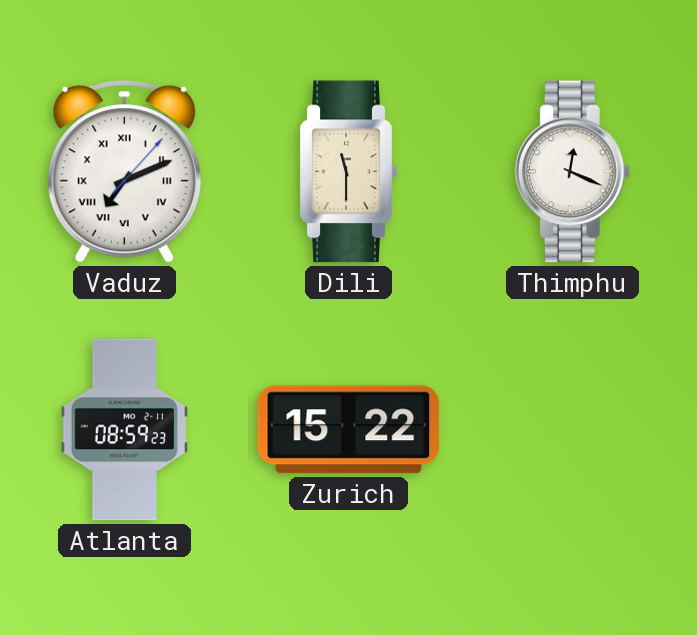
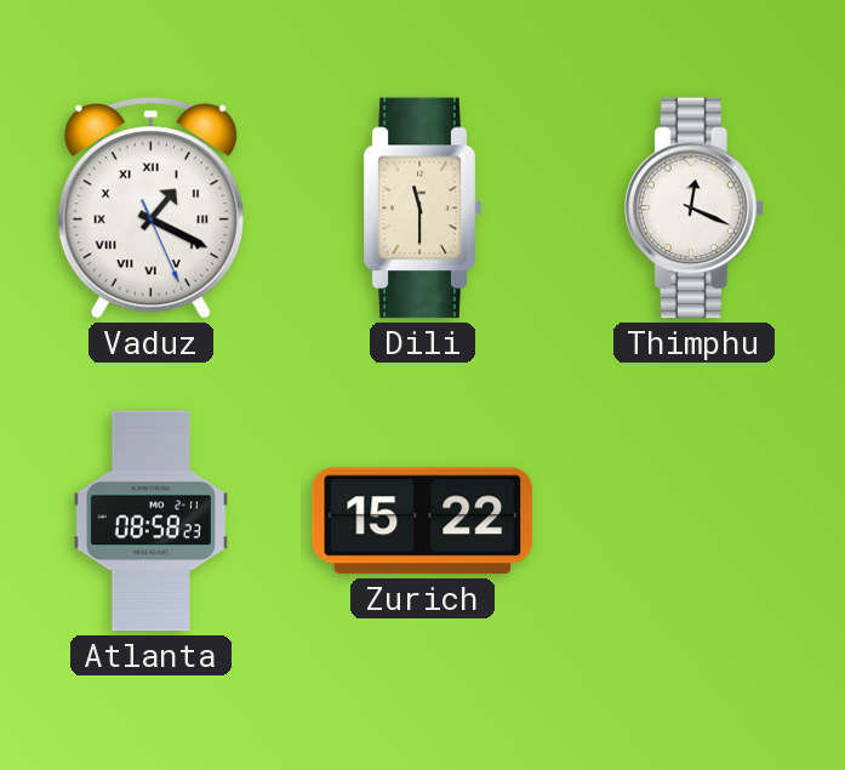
Vaduz: 7:11 -> 1:19 (150, 209)
Atlanta: 08:59 -> 08:58 (150, 521)
